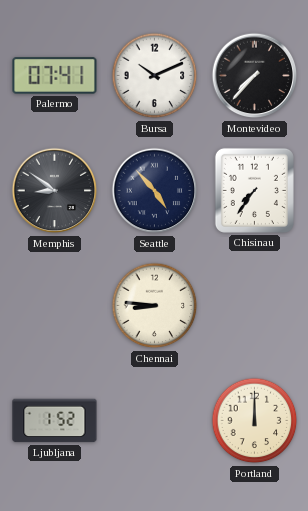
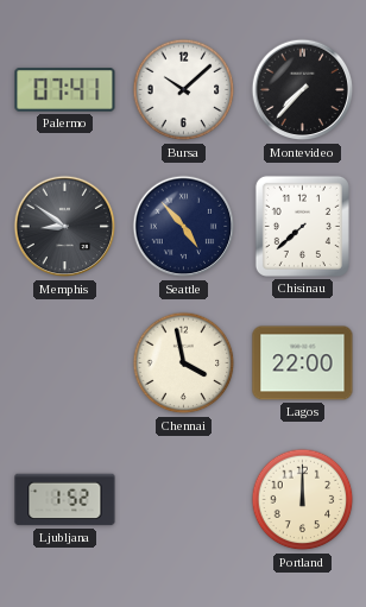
Bursa: 10:11 -> 10:08 (184, 90)
Chisinau: 7:36 -> 7:38 (302, 226)
Chennai: 8:46 -> 3:58 (184, 363)
Lagos: none -> 22:00 (303, 363)
